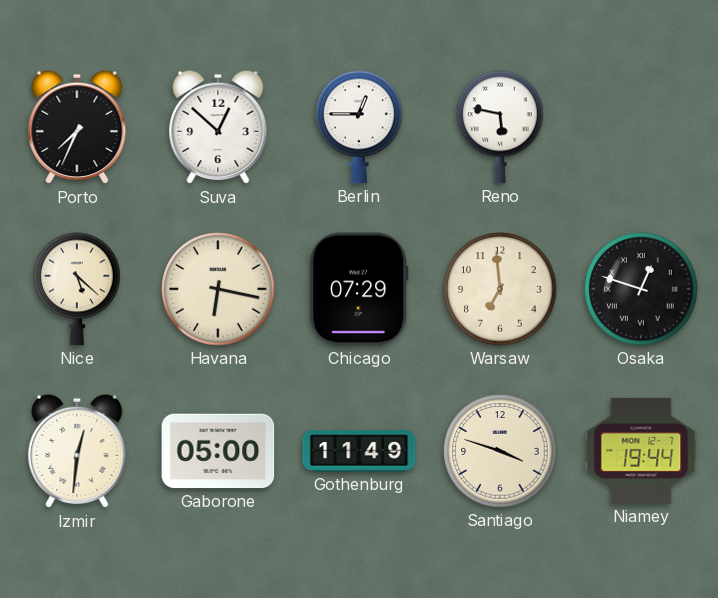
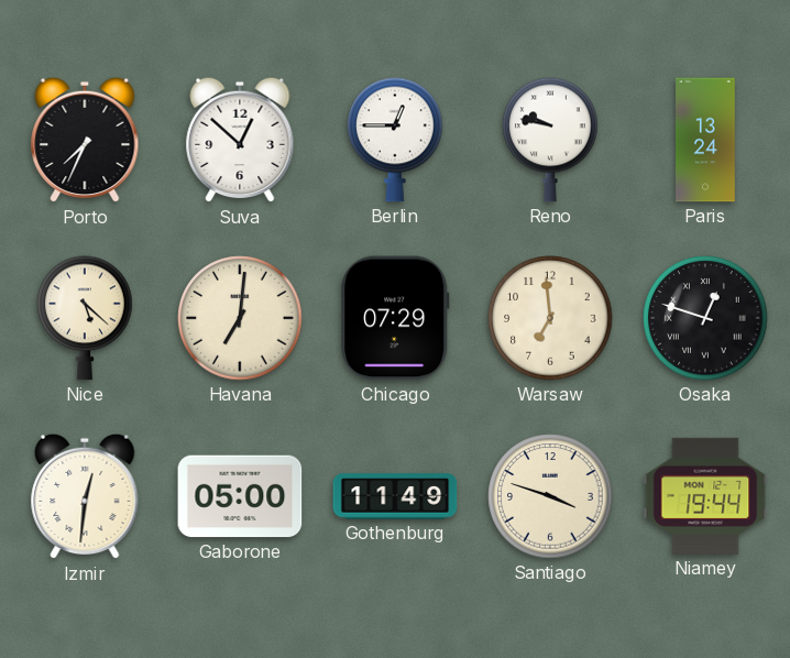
Reno: 5:47 -> 9:47 (550, 140)
Paris: none -> 13:24 (705, 140)
Havana: 6:17 -> 7:01 (240, 318)
